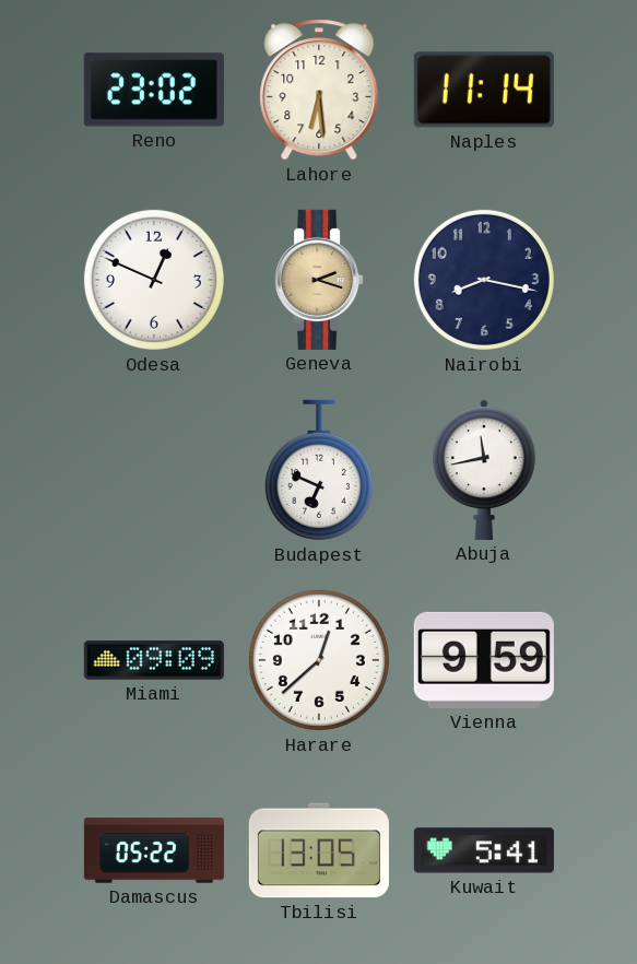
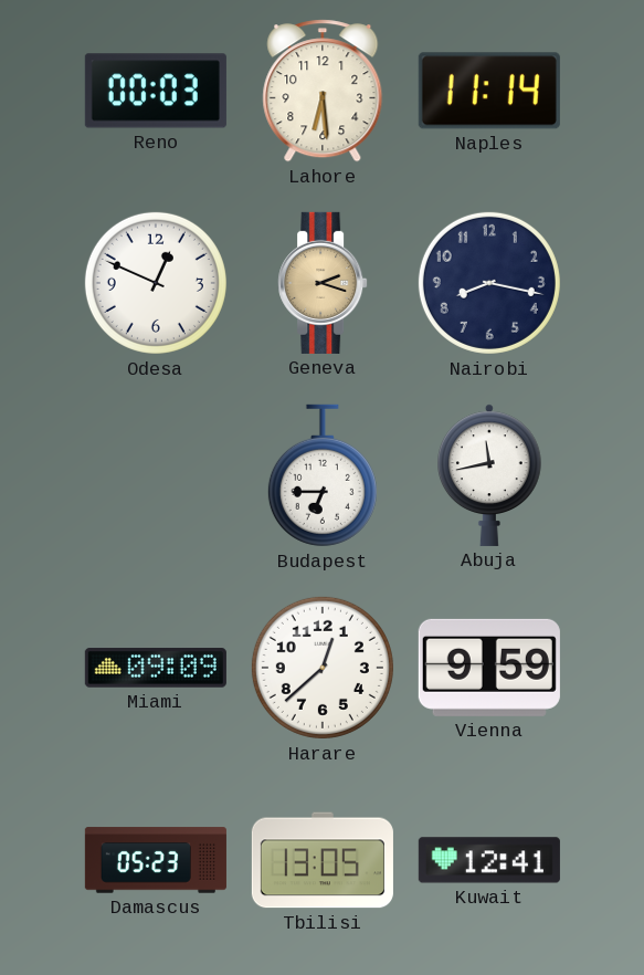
Reno: 23:02 -> 00:03 (156, 91)
Budapest: 6:49 -> 6:45 (323, 475)
Damascus: 05:22 -> 05:23 (156, 860)
Kuwait: 5:41 -> 12:41 (489, 860)
